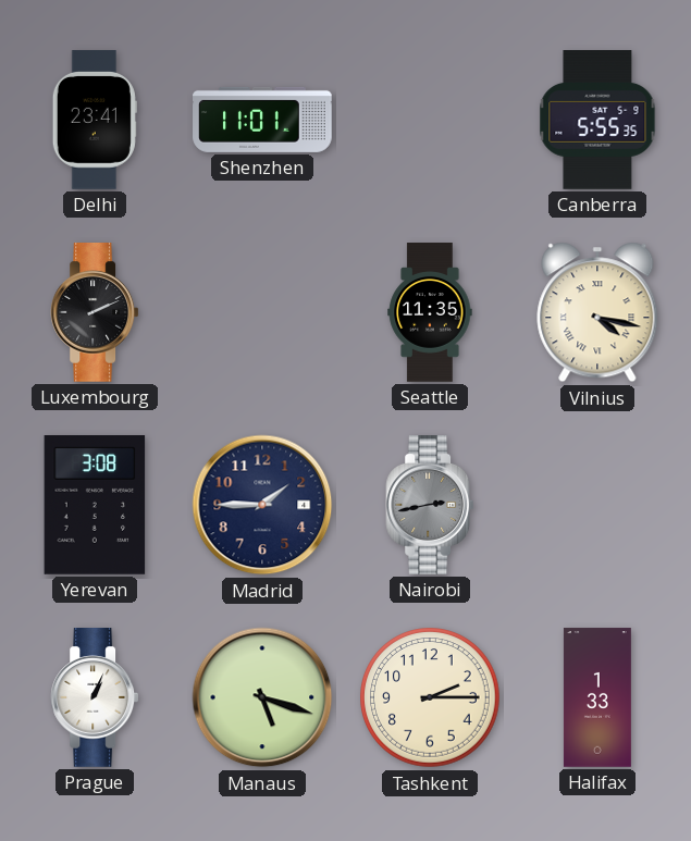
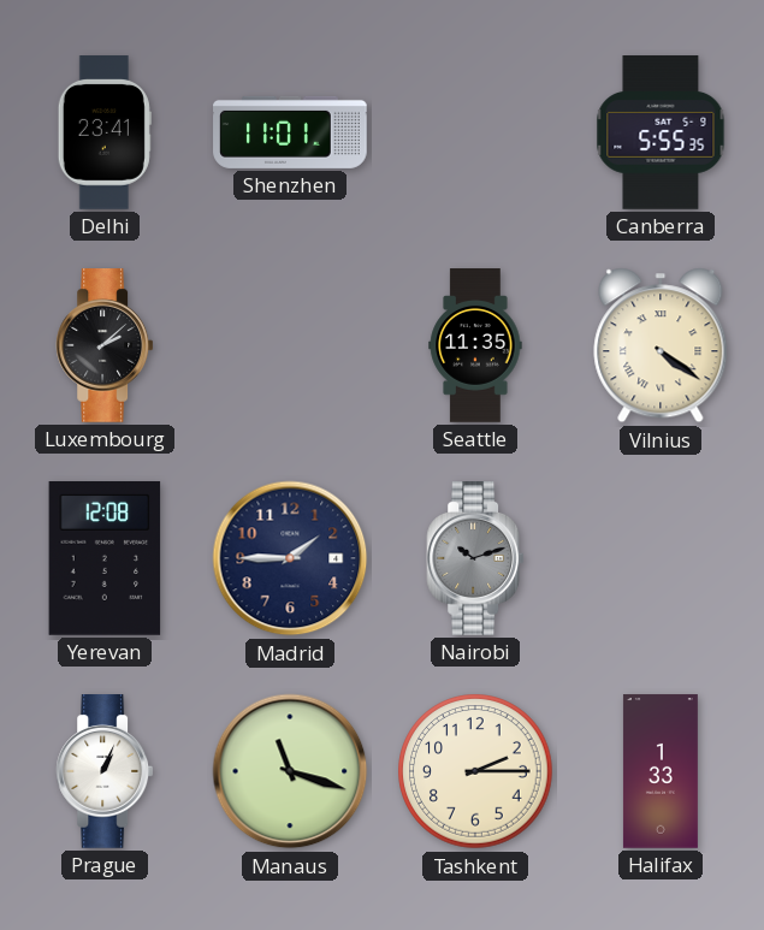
Luxembourg: 2:11 -> 2:08 (105, 346)
Vilnius: 4:17 -> 4:21 (661, 345)
Yerevan: 3:08 -> 12:08 (105, 559)
Nairobi: 2:43 -> 10:12 (475, 559)
Manaus: 5:18 -> 11:18 (290, 771)
